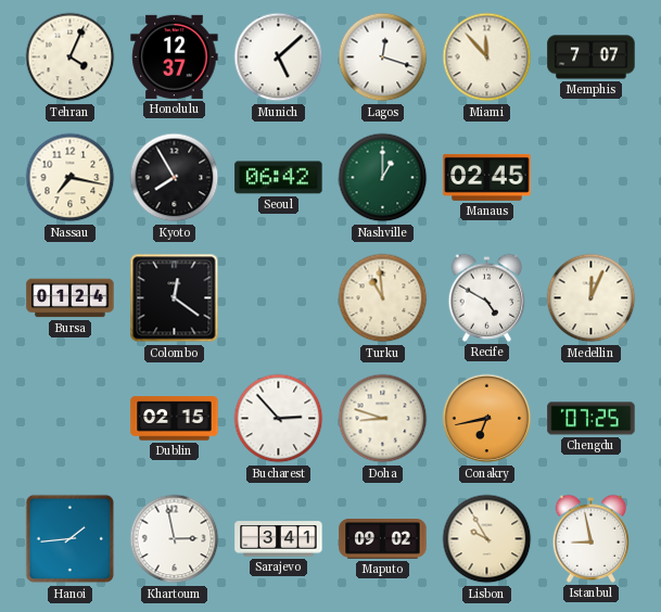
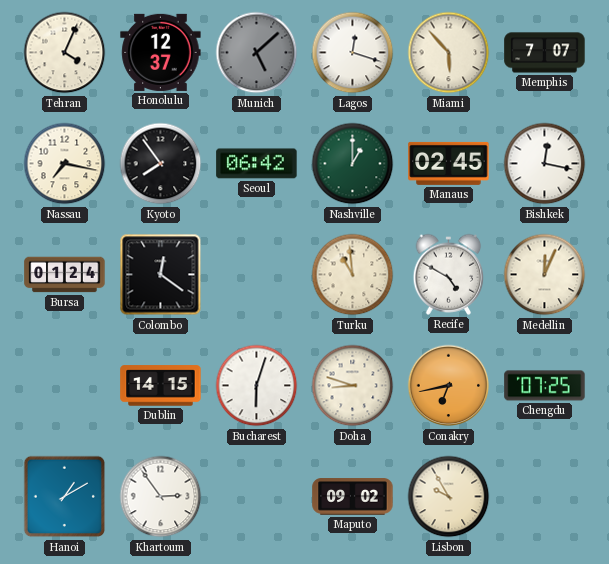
Munich dial: white -> grey (257, 53)
Miami: 11:53 -> 5:53 (449, 53)
Kyoto: 7:55 -> 7:54 (161, 164)
Bishkek: none -> 12:17 (545, 164)
Dublin: 02:15 -> 14:15 (161, 386)
Bucharest: 2:53 -> 6:03 (257, 386)
Hanoi: 1:44 -> 1:10 (65, 497)
Khartoum: 2:58 -> 2:54 (161, 497)
Sarajevo: 3:41 -> none (279, 539)
Istanbul: 8:58 -> none (592, 538)
